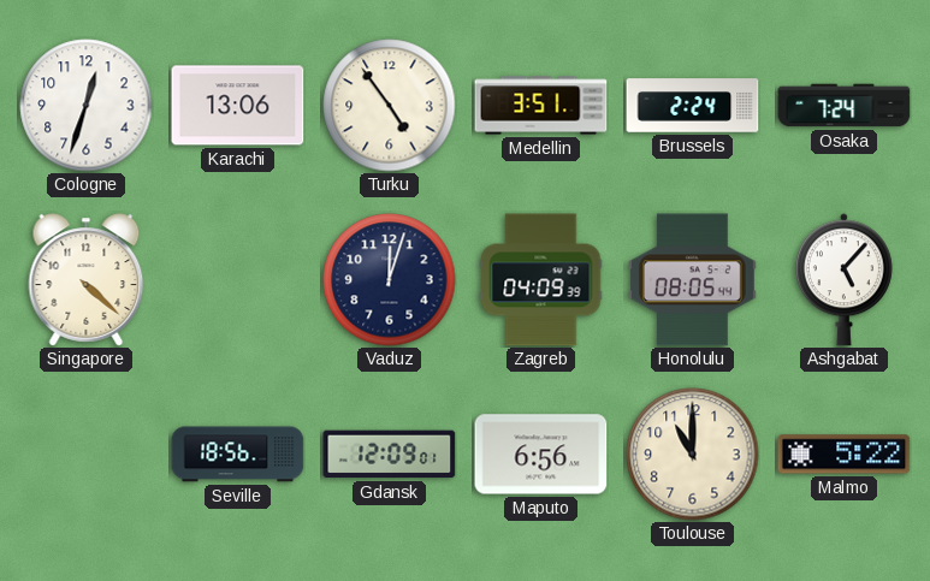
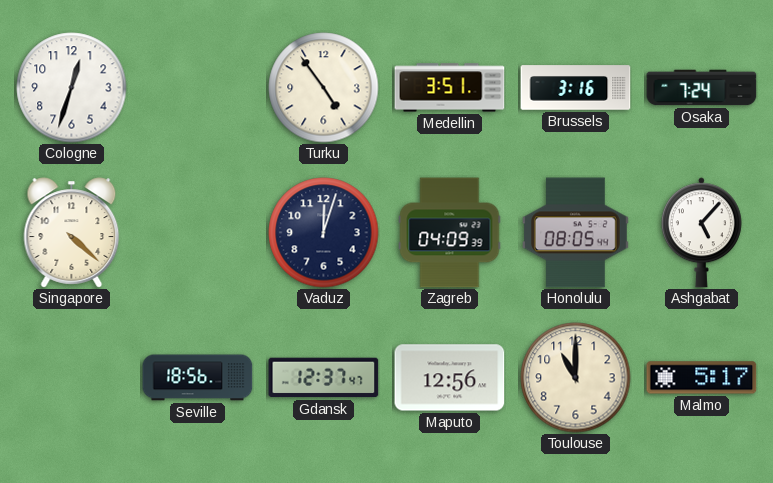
Karachi: 13:06 -> none (238, 106)
Brussels: 2:24 -> 3:16 (576, 88)
Gdansk: 12:09 -> 12:37 (324, 378)
Maputo: 6:56 -> 12:56 (450, 378)
Malmo: 5:22 -> 5:17 (702, 378)
